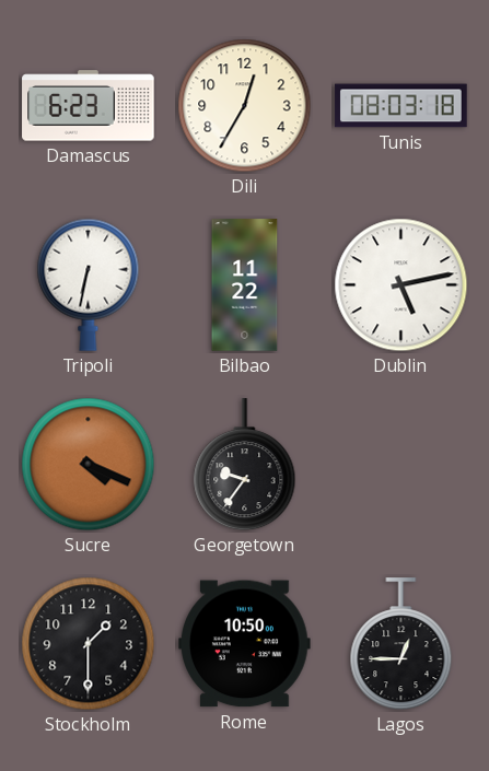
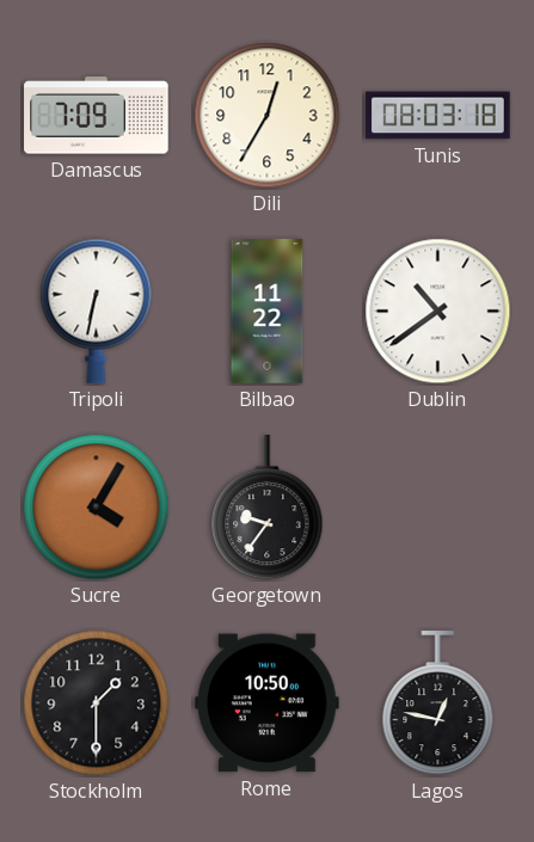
Damascus: 6:23 -> 7:09 (97, 116)
Dublin: 5:13 -> 10:39 (438, 312)
Sucre: 4:19 -> 4:05 (97, 508)
Lagos: 12:45 -> 12:47 (438, 703)
